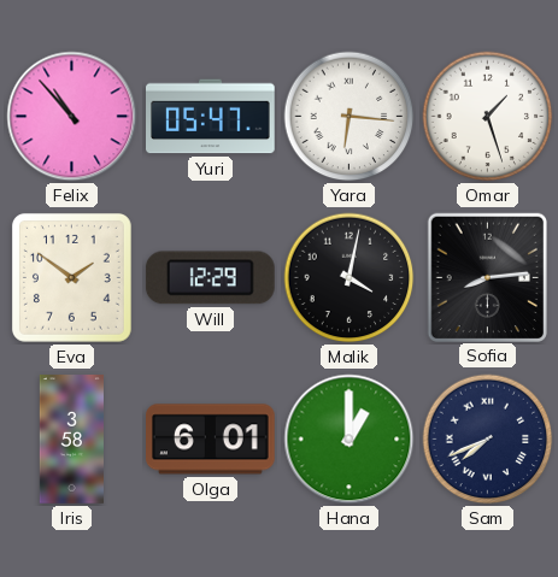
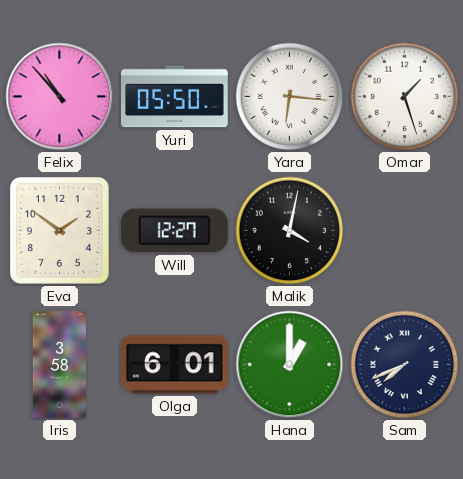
Yuri: 05:47 -> 05:50 (175, 97)
Will: 12:29 -> 12:27 (174, 231)
Sofia: 8:14 -> none (487, 277)
